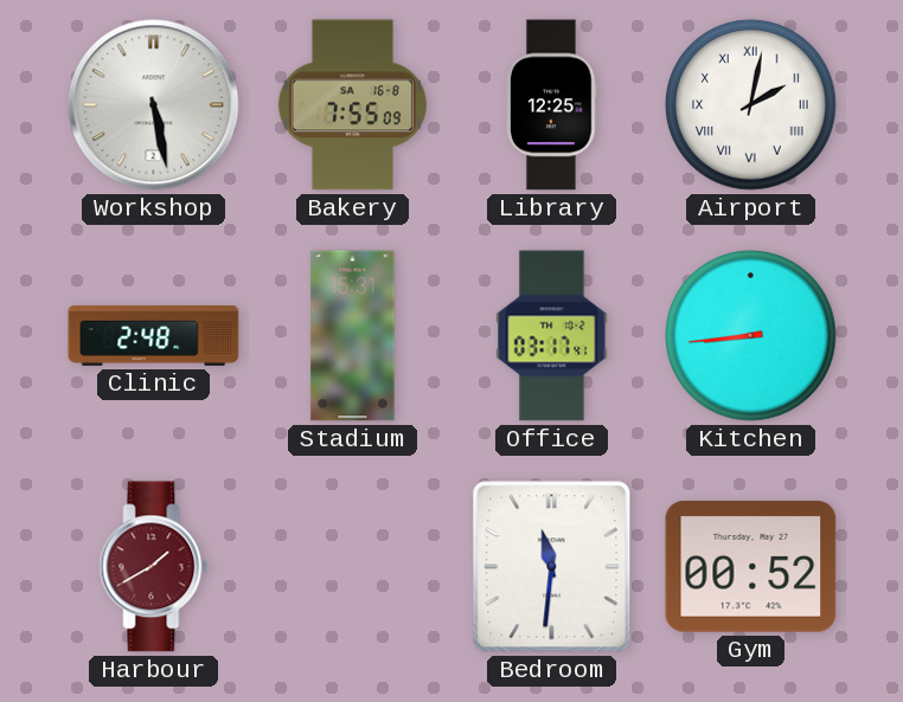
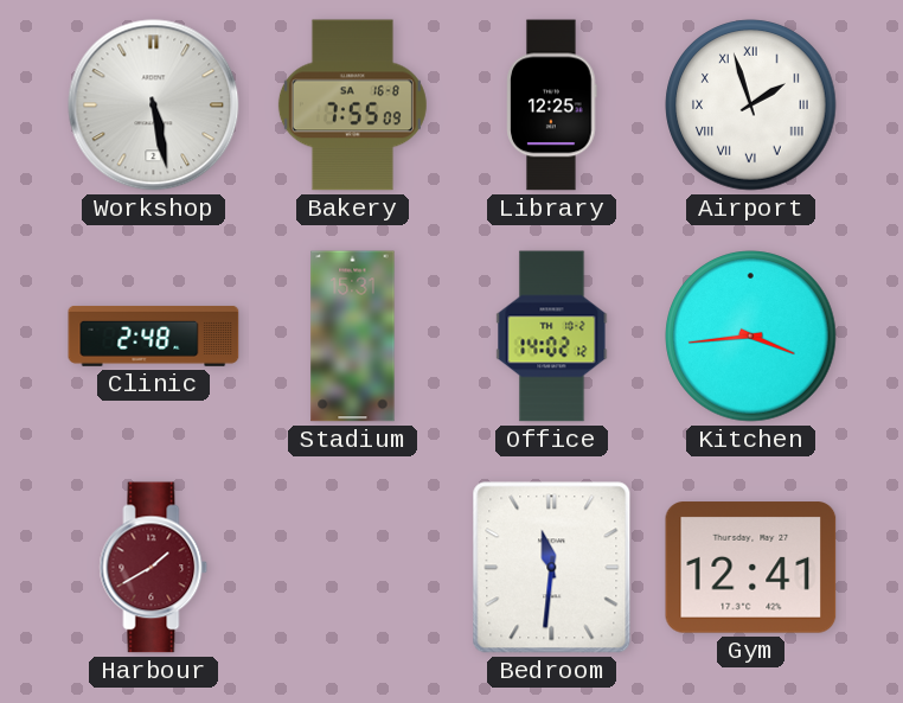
Airport: 2:02 -> 1:57 (751, 106)
Office: 03:17 -> 14:02 (552, 337)
Kitchen: 8:44 -> 3:44 (751, 337)
Gym: 00:52 -> 12:41 (751, 568)
